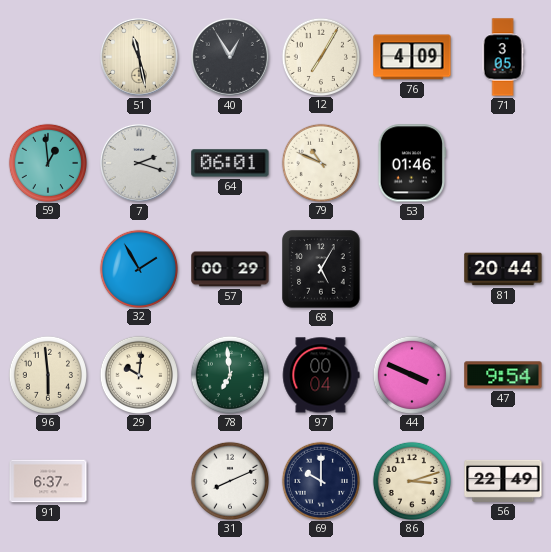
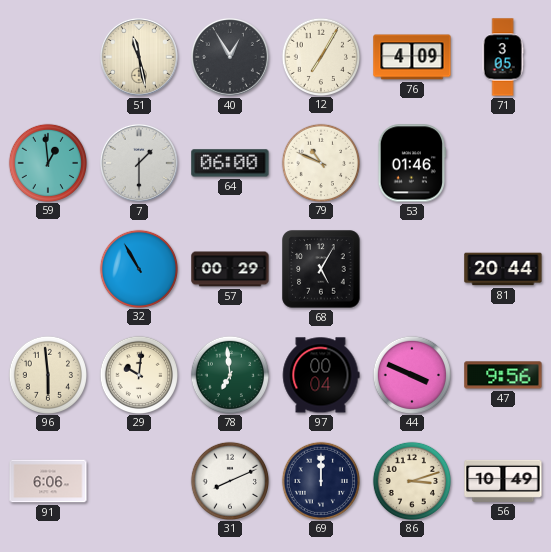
7: 2:18 -> 1:30 (139, 163)
64: 06:01 -> 06:00 (230, 163)
32: 1:55 -> 10:55 (138, 268)
47: 9:54 -> 9:56 (503, 375)
91: 6:37 -> 6:06 (48, 481)
69: 10:00 -> 12:00 (320, 480)
56: 22:49 -> 10:49 (503, 481)
